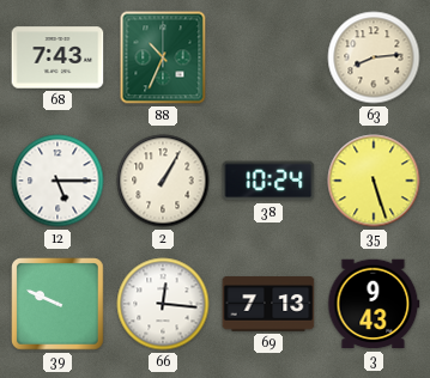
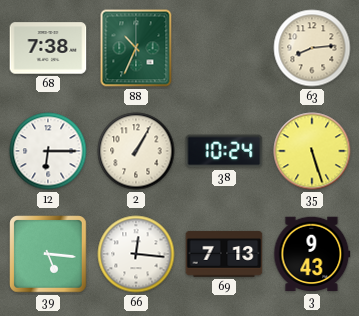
68: 7:43 -> 7:38 (48, 48)
12: 5:15 -> 6:15 (48, 151)
39: 9:49 -> 5:16 (48, 254)
